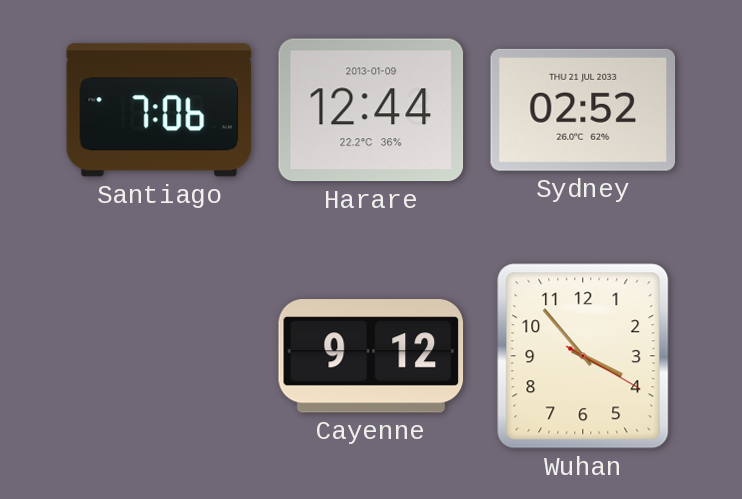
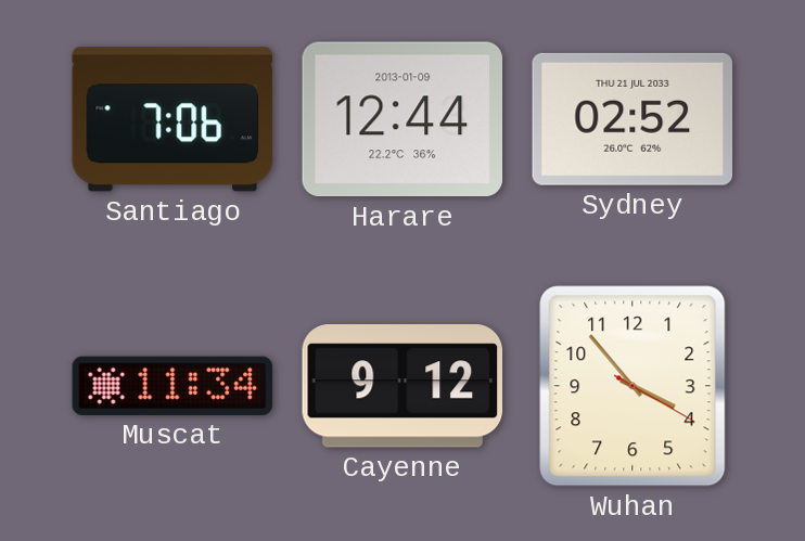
Muscat: none -> 11:34 (173, 386)
